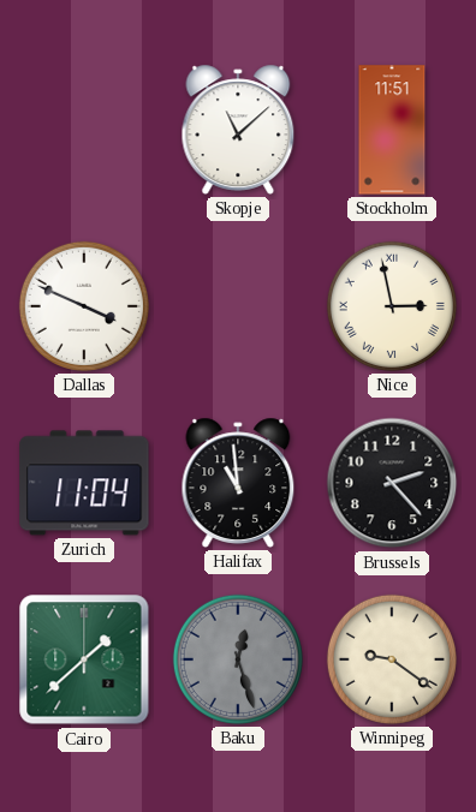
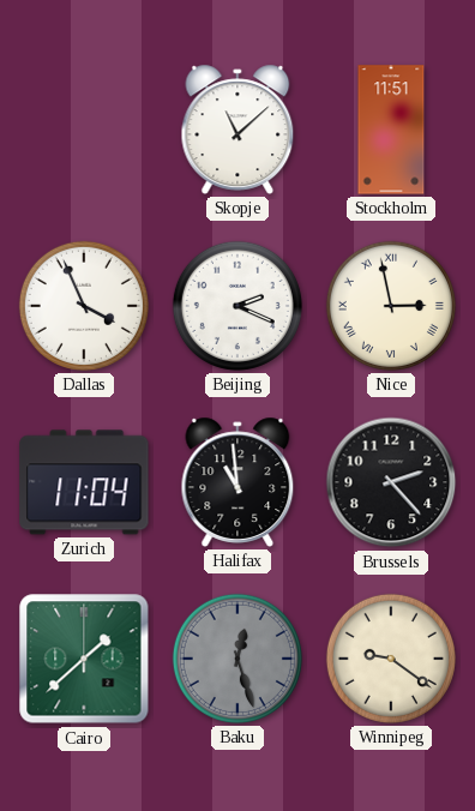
Dallas: 3:49 -> 3:56 (84, 306)
Beijing: none -> 2:19 (237, 306)
